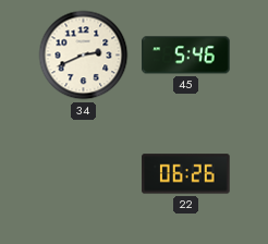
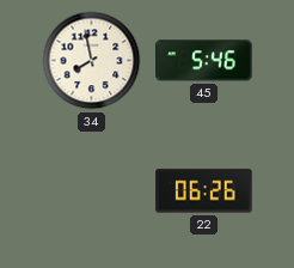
34: 2:41 -> 7:58 (92, 61)
